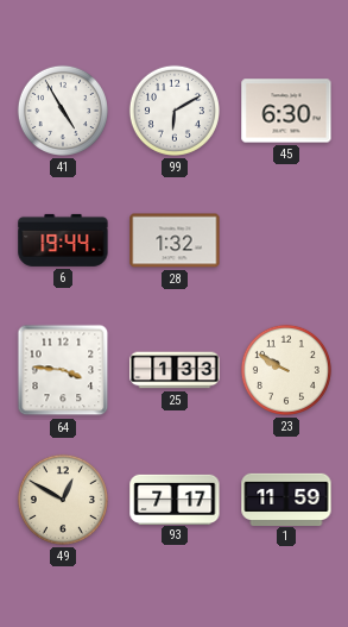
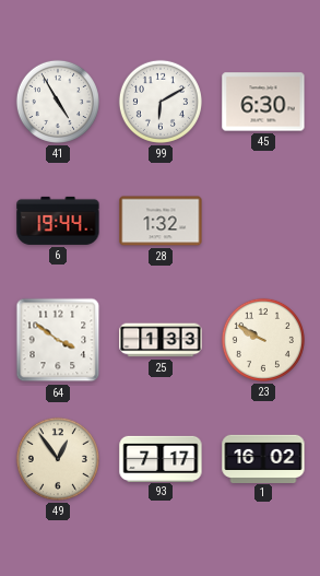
64: 3:46 -> 3:51 (58, 340)
49: 12:50 -> 12:54 (58, 459)
1: 11:59 -> 16:02 (263, 458)
